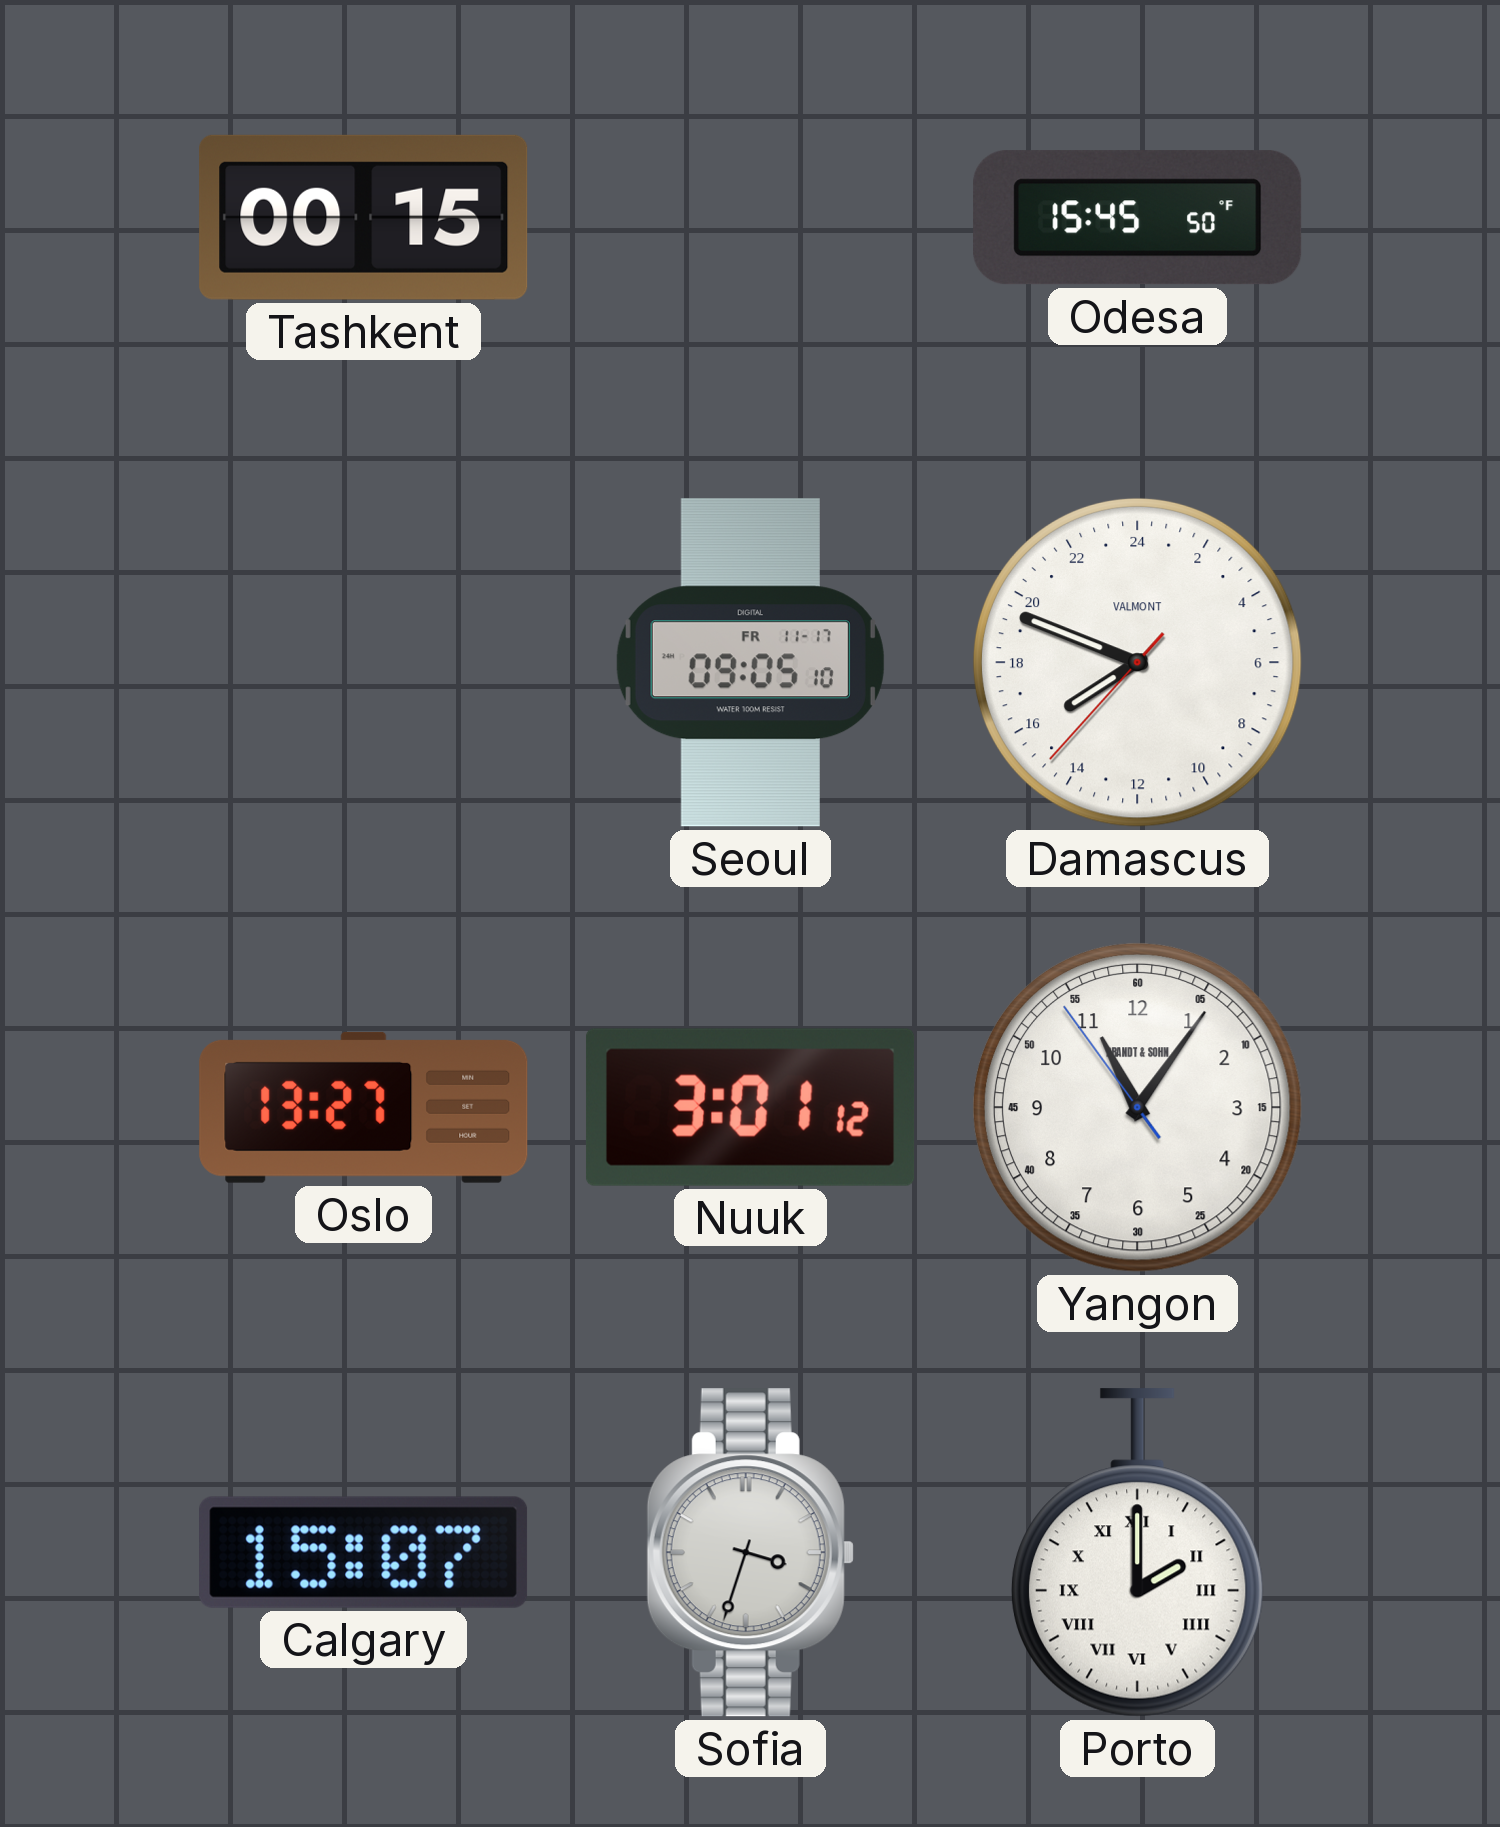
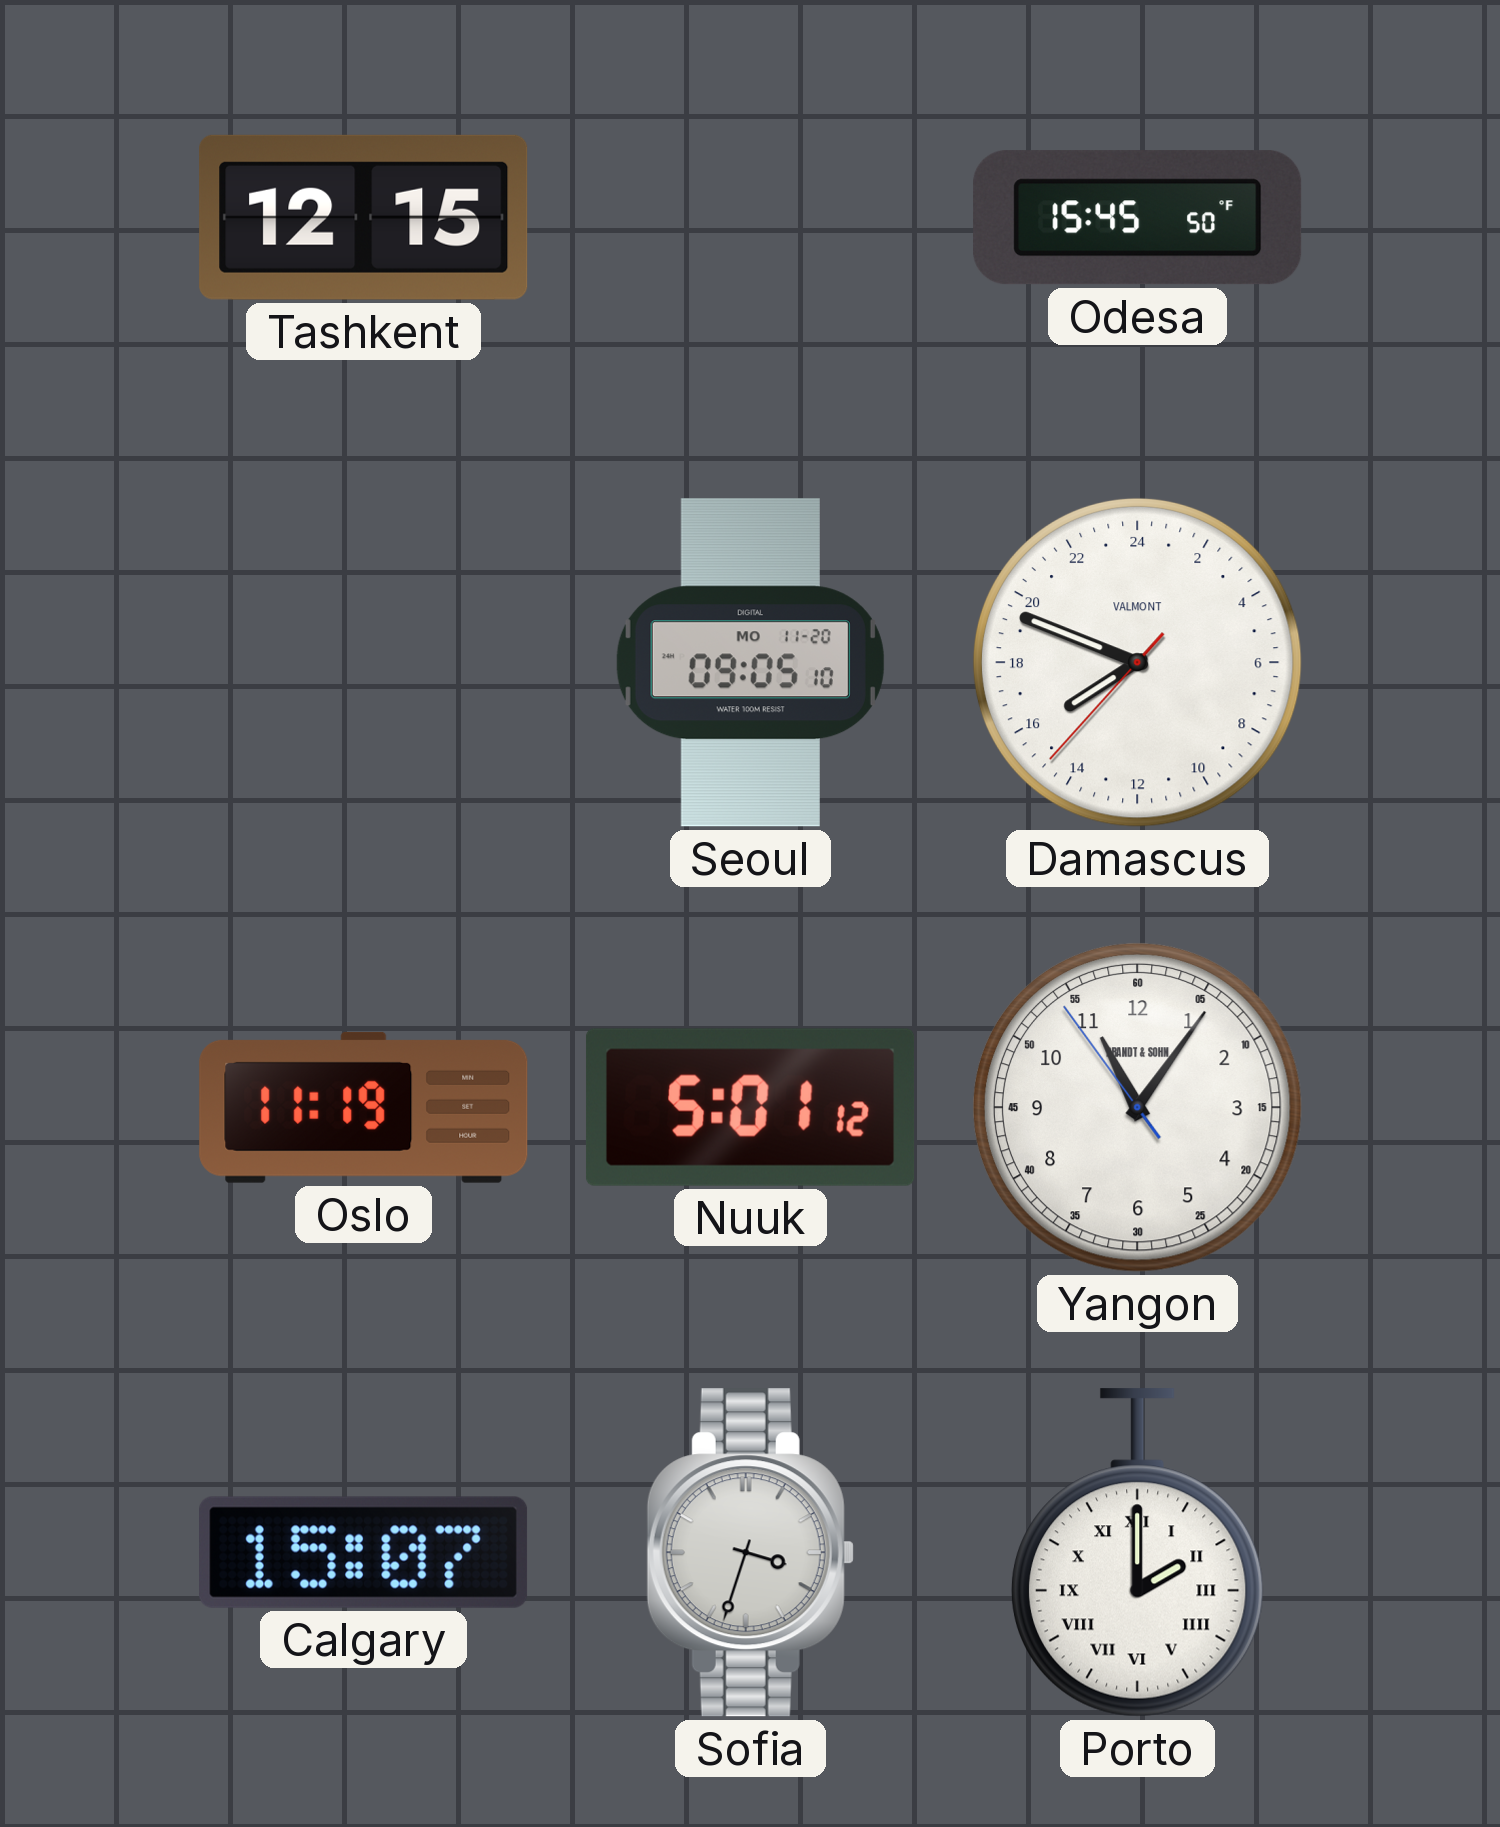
Tashkent: 00:15 -> 12:15 (364, 217)
Seoul date: FR 11-17 -> MO 11-20 (750, 663)
Oslo: 13:27 -> 11:19 (364, 1107)
Nuuk: 3:01 -> 5:01 (750, 1107)
